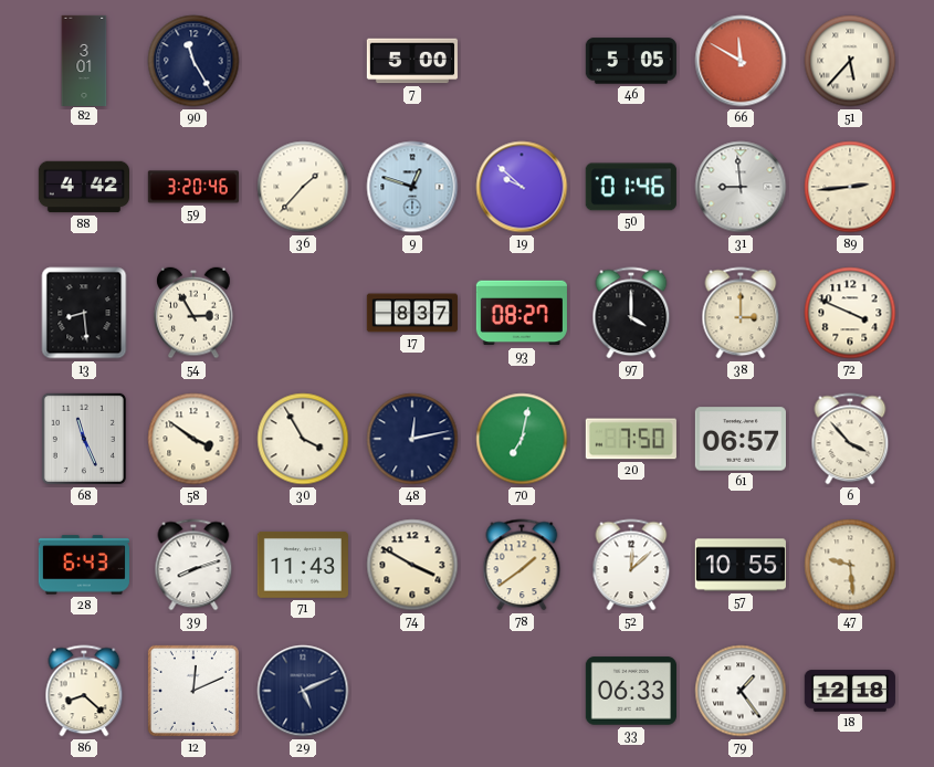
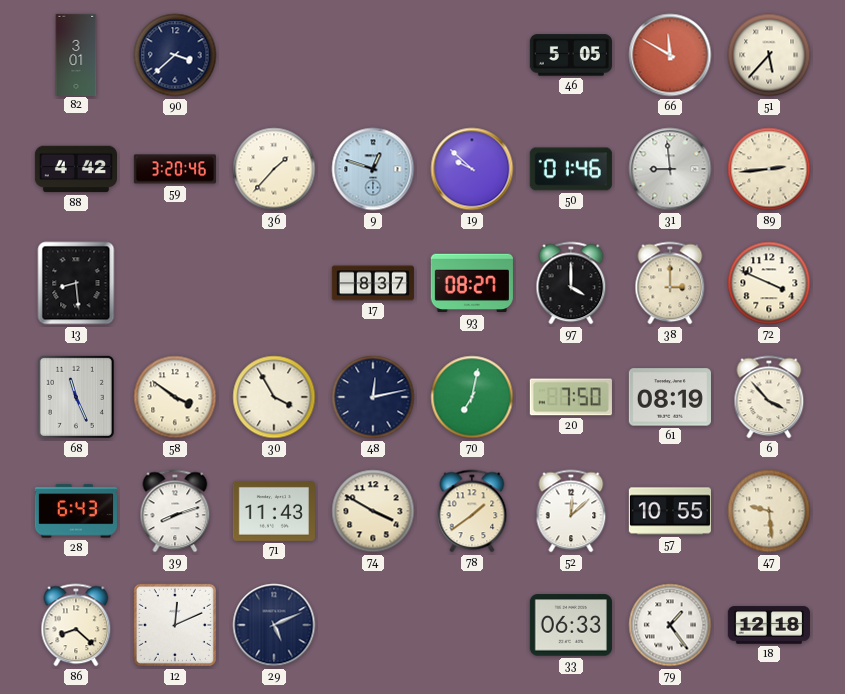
90: 11:25 -> 3:38 (175, 55)
7: 5:00 -> none (412, 61)
54: 2:55 -> none (193, 313)
61: 06:57 -> 08:19 (670, 397)
